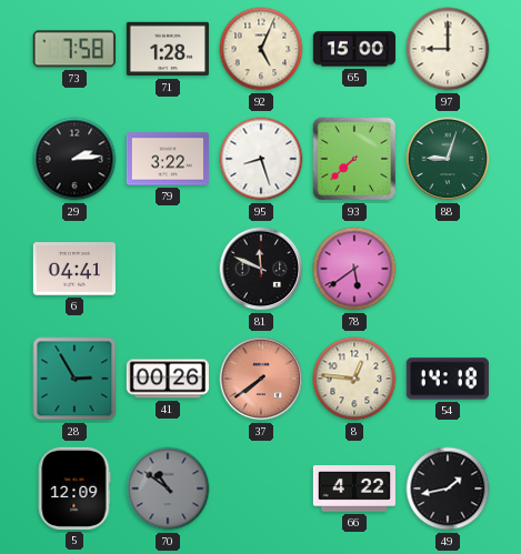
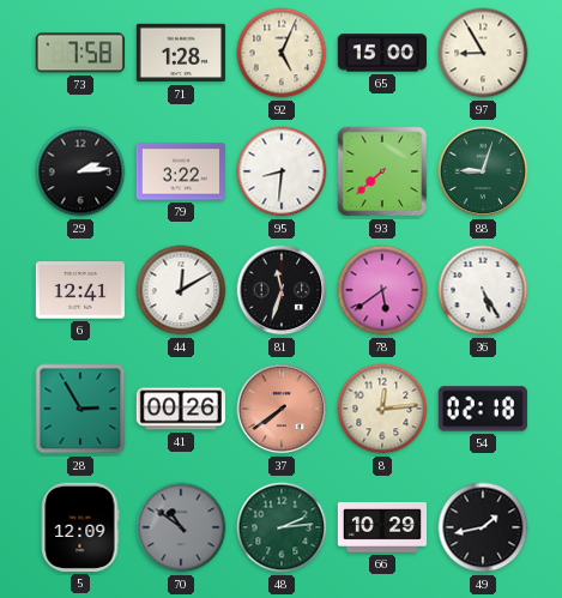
97: 9:00 -> 8:55 (483, 53)
95: 8:27 -> 8:31 (282, 171)
6: 04:41 -> 12:41 (80, 290)
44: none -> 12:10 (181, 290)
81: 11:49 -> 11:33 (282, 290)
36: none -> 5:25 (483, 290)
8: 12:46 -> 12:14 (382, 409)
54: 14:18 -> 02:18 (483, 409)
48: none -> 2:14 (282, 527)
66: 4:22 -> 10:29 (381, 527)
